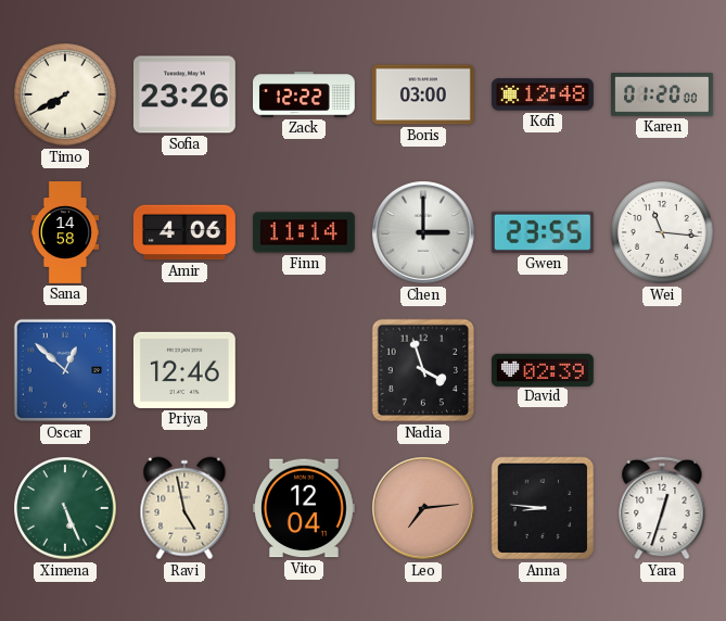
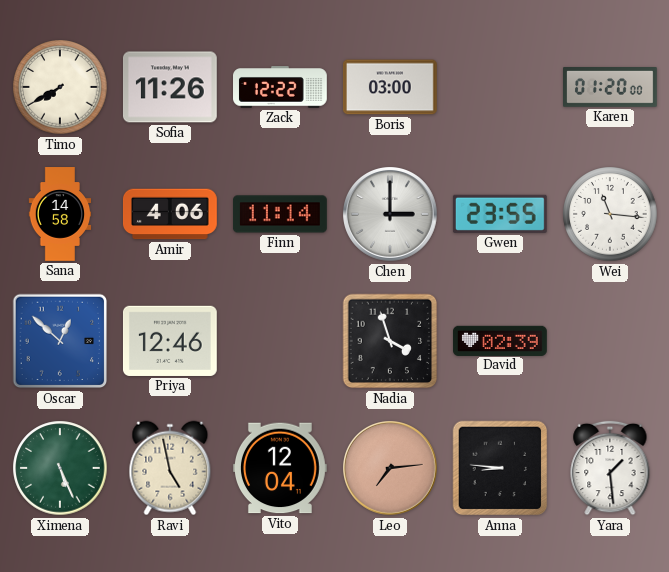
Sofia: 23:26 -> 11:26 (170, 87)
Kofi: 12:48 -> none (543, 94)
Yara: 12:33 -> 1:29 (610, 468)
